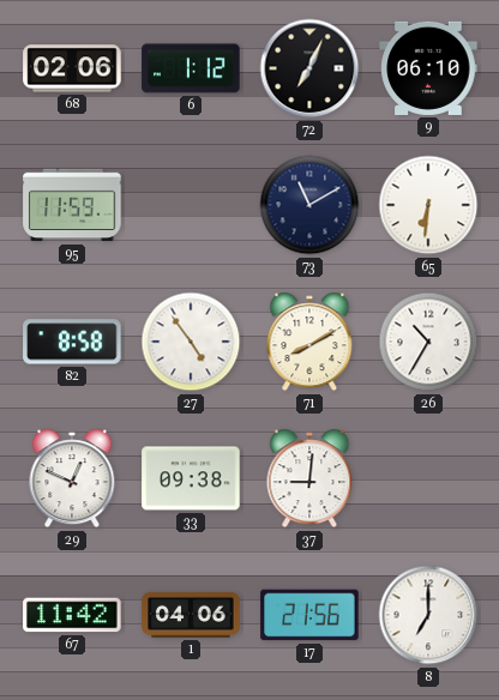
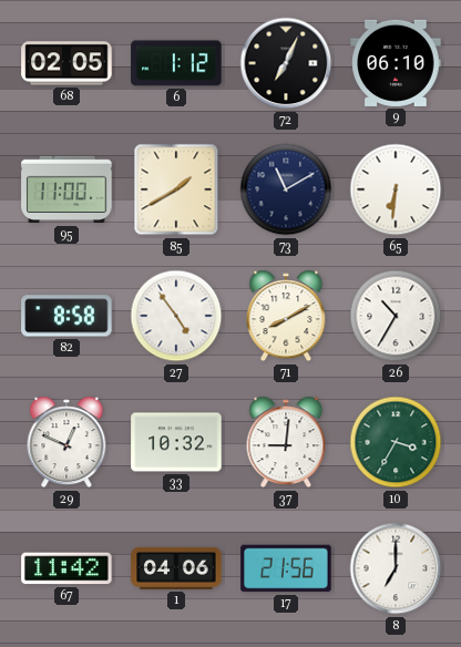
68: 02:06 -> 02:05 (66, 63)
95: 11:59 -> 11:00 (66, 189)
85: none -> 1:40 (176, 189)
33: 09:38 -> 10:32 (176, 442)
10: none -> 3:35 (396, 442)
